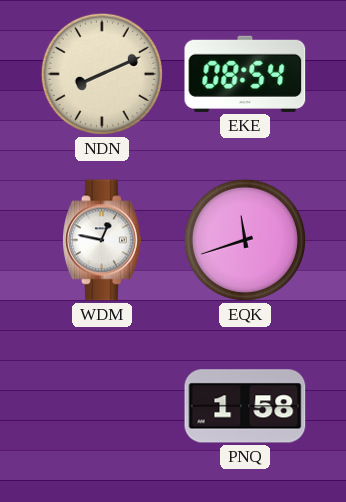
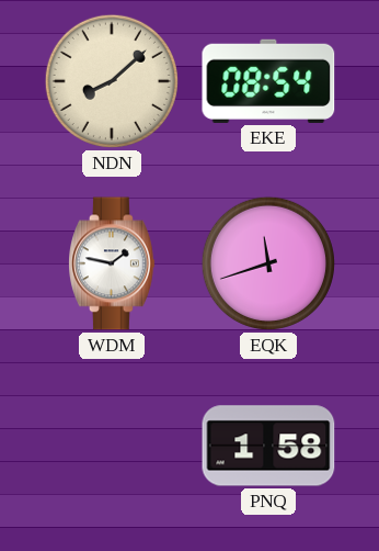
NDN: 8:11 -> 8:08 (112, 81)
WDM: 12:47 -> 1:47 (113, 263)
